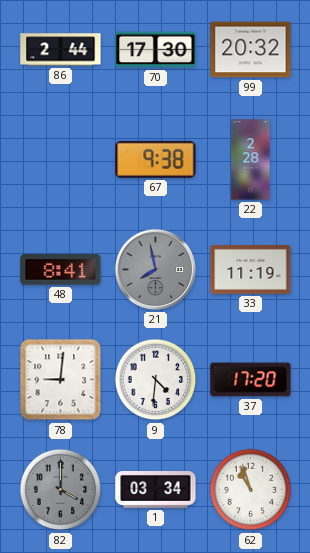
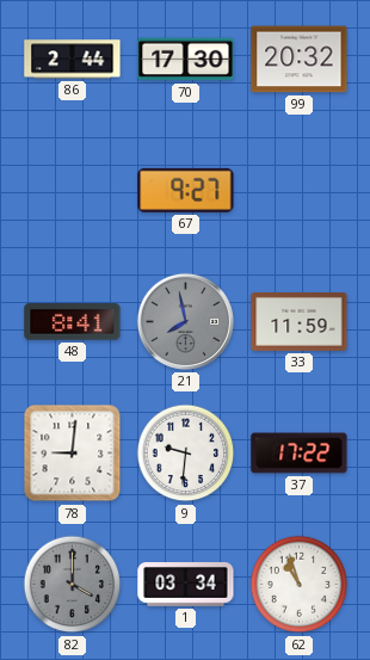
67: 9:38 -> 9:27 (186, 190)
22: 2:28 -> none (251, 160)
33: 11:19 -> 11:59 (300, 322)
9: 4:31 -> 9:31 (186, 454)
37: 17:20 -> 17:22 (300, 454)
